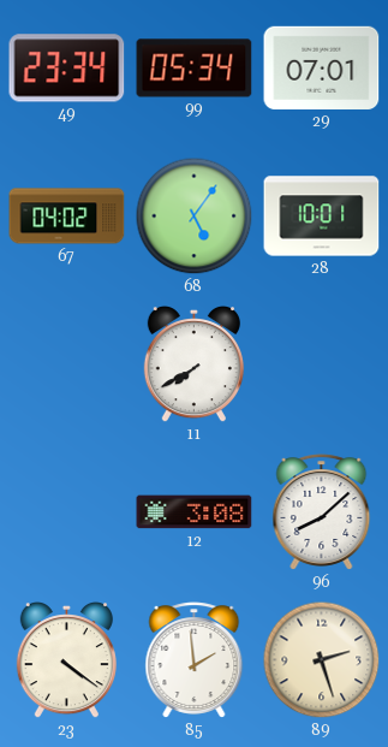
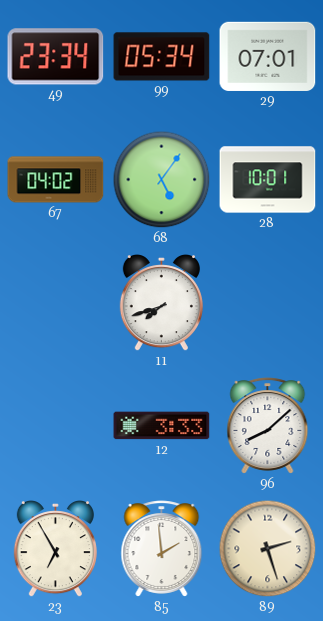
11: 7:40 -> 7:42 (161, 304)
12: 3:08 -> 3:33 (162, 426)
23: 4:21 -> 6:55 (55, 550)
